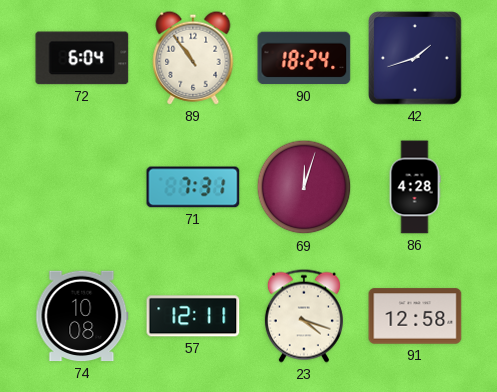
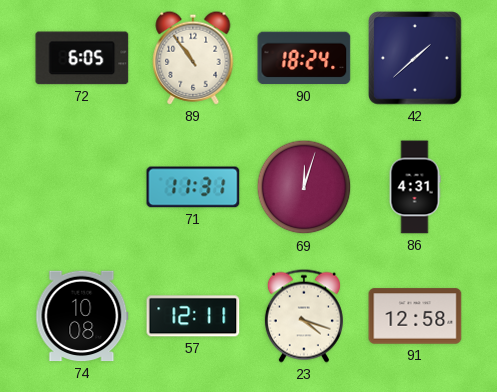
72: 6:04 -> 6:05 (82, 58)
42: 1:42 -> 1:38 (415, 58)
71: 7:31 -> 11:31 (193, 187)
86: 4:28 -> 4:31 (415, 187)
